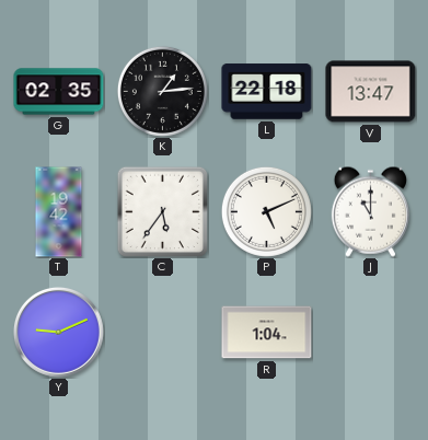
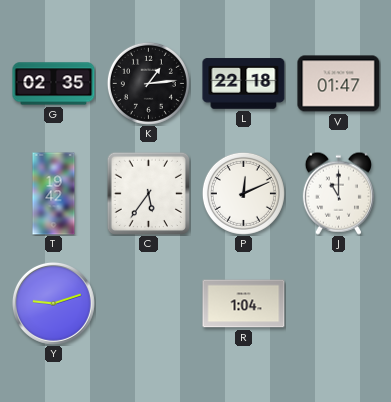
V: 13:47 -> 01:47 (339, 84)
P: 5:11 -> 12:11 (243, 193)
Y: 9:11 -> 9:12 (53, 303)
